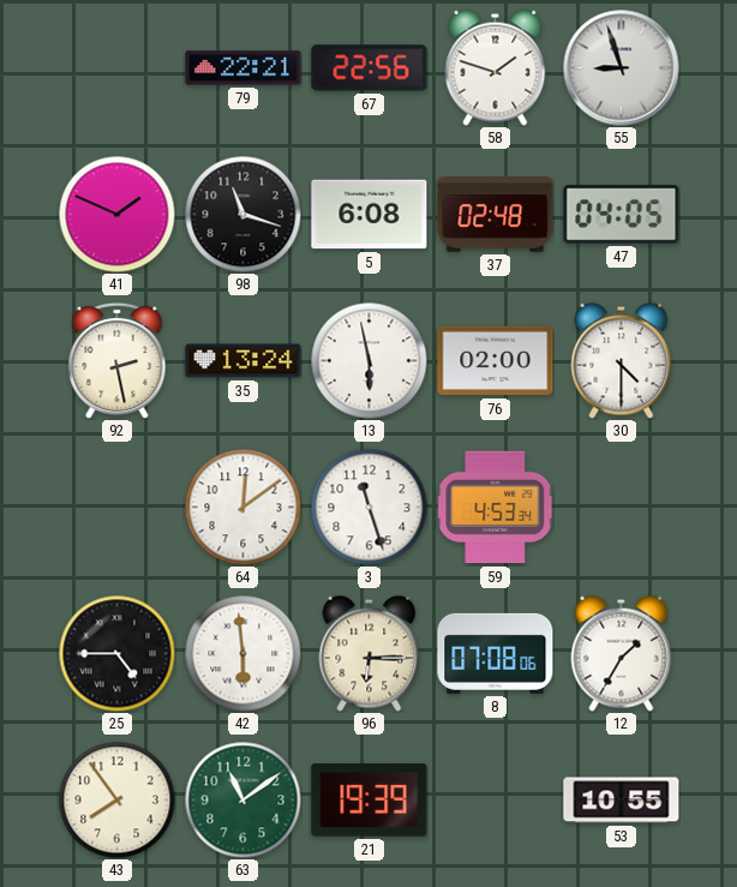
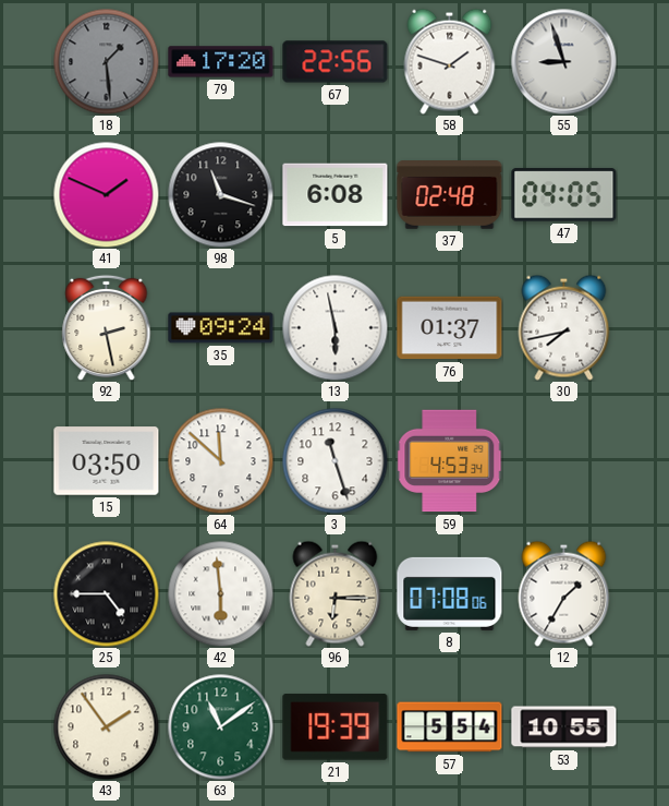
18: none -> 1:29 (106, 61)
79: 22:21 -> 17:20 (221, 62)
35: 13:24 -> 09:24 (221, 328)
76: 02:00 -> 01:37 (450, 328)
30: 4:30 -> 7:43 (564, 327)
15: none -> 03:50 (107, 461)
64: 12:09 -> 11:52 (220, 460)
43: 7:54 -> 1:54 (106, 726)
57: none -> 5:54 (450, 727)
